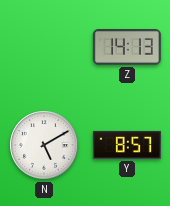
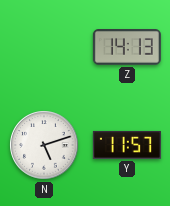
N: 5:10 -> 5:12 (44, 145)
Y: 8:57 -> 11:57 (127, 145)
